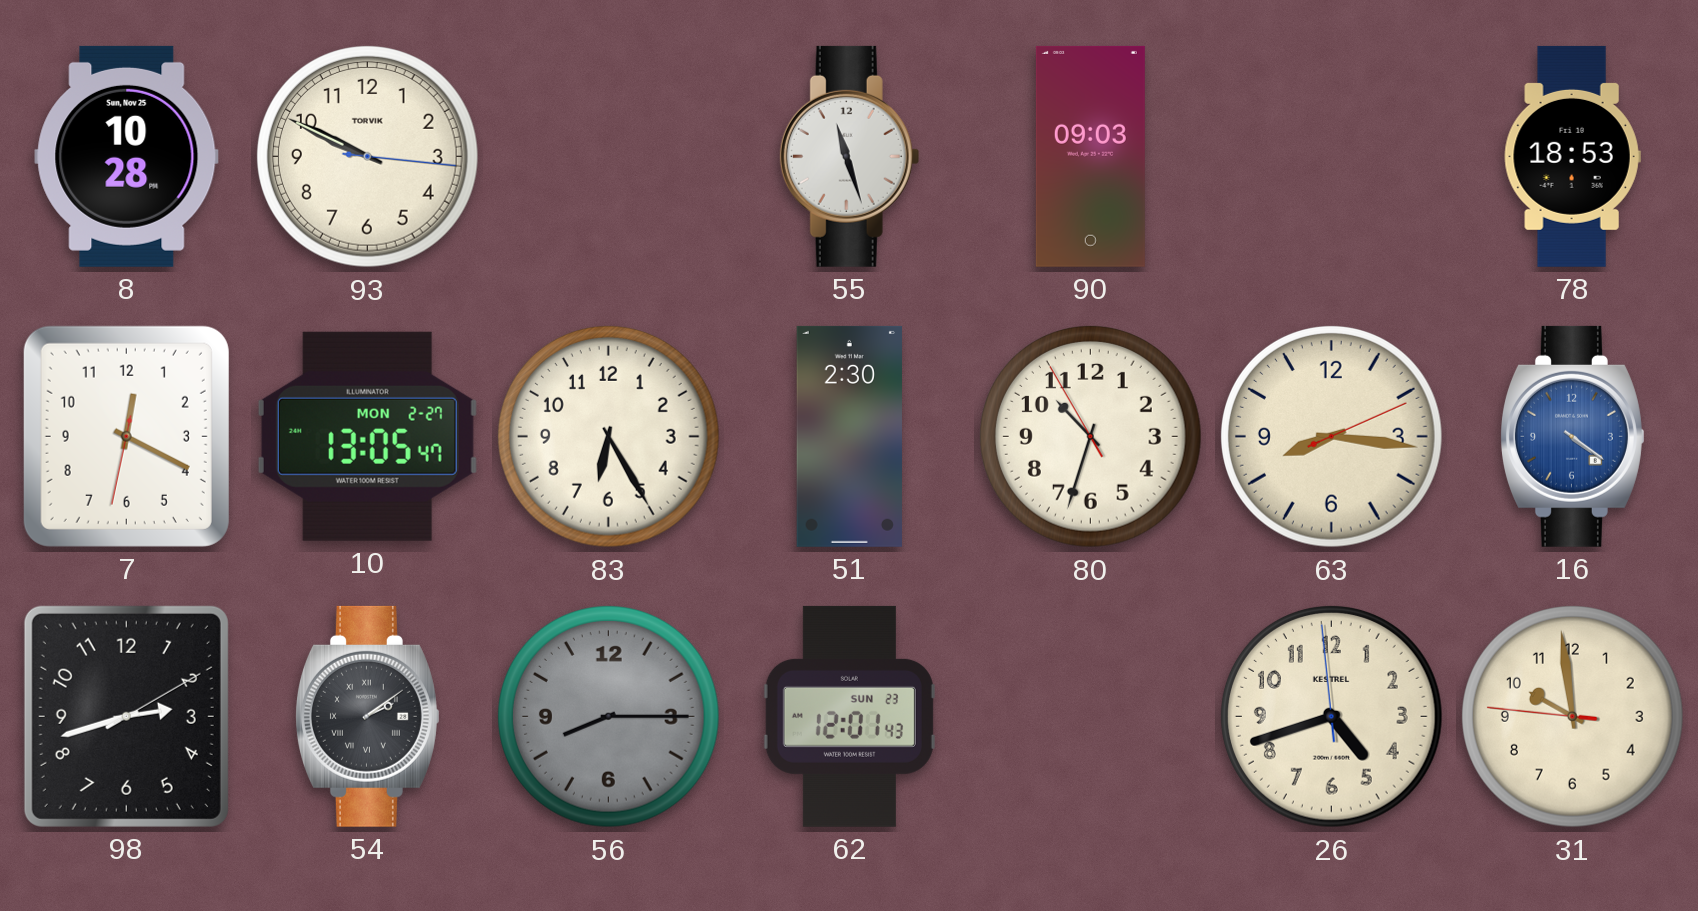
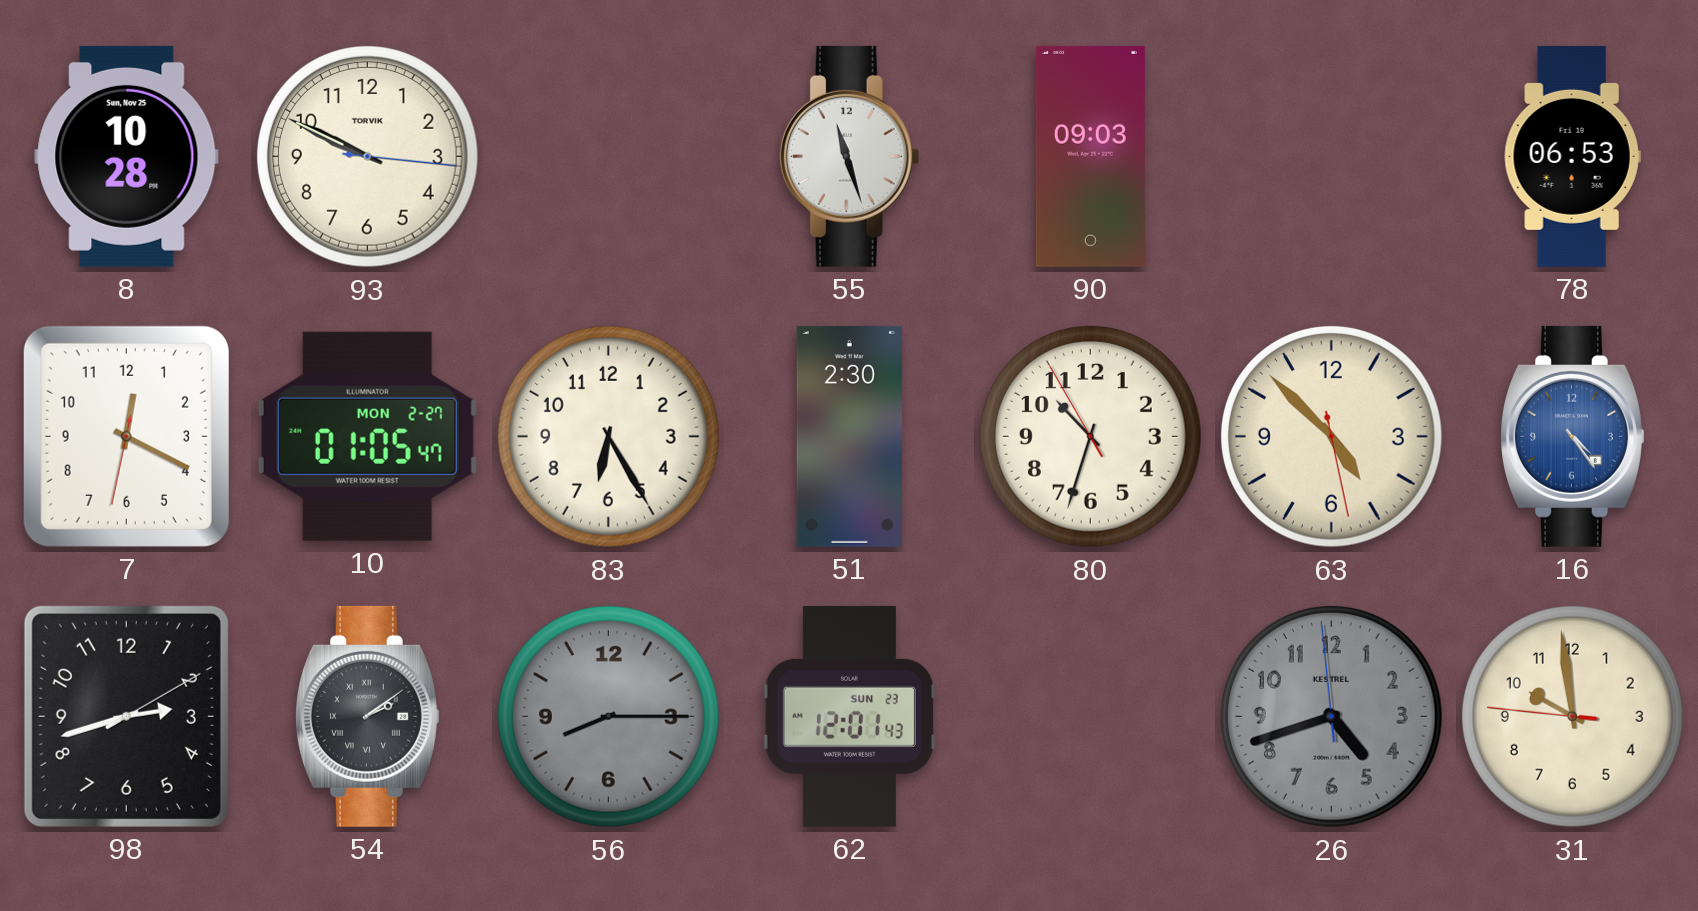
78: 18:53 -> 06:53 (1572, 156)
10: 13:05 -> 01:05 (367, 436)
63: 8:16 -> 4:52 (1331, 436)
16: 4:21 -> 4:24 (1572, 436)
26 dial: cream -> grey (1331, 716)
